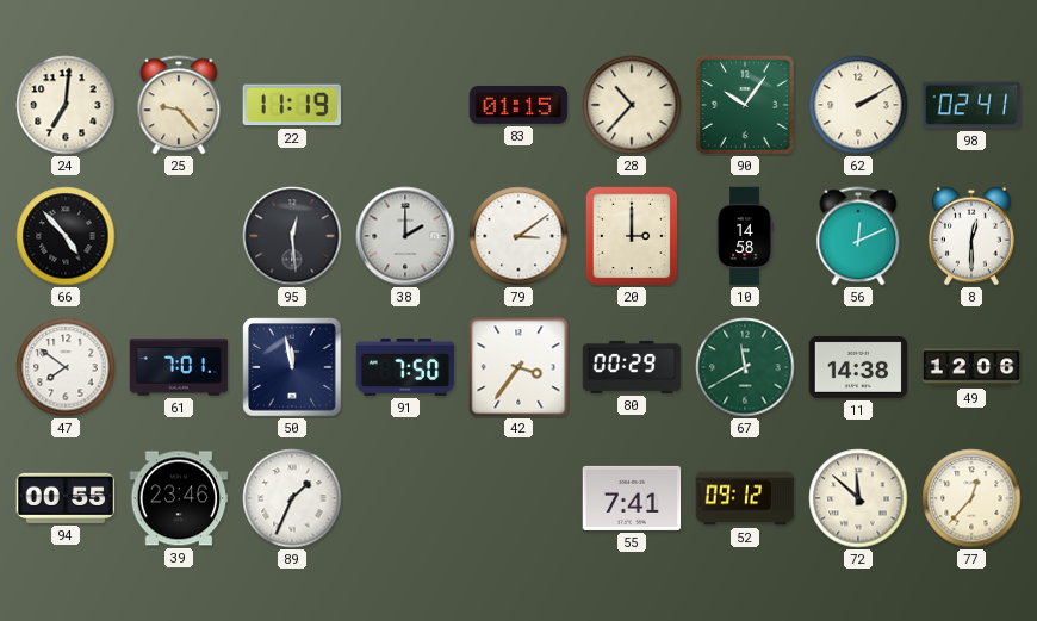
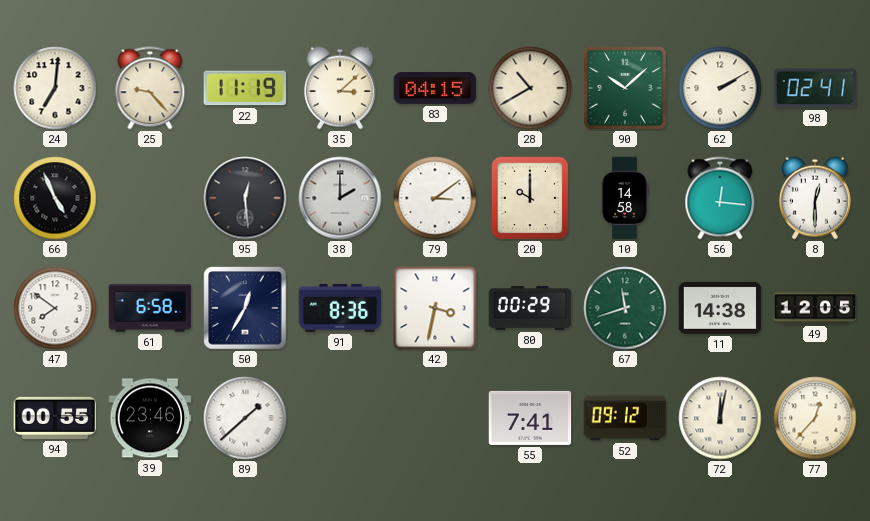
35: none -> 3:08 (340, 88)
83: 01:15 -> 04:15 (435, 88)
28: 10:37 -> 10:40 (530, 88)
90: 10:06 -> 10:08 (625, 88)
66: 4:53 -> 4:56 (55, 198)
20: 3:00 -> 10:00 (530, 198)
56: 12:11 -> 12:16 (720, 198)
61: 7:01 -> 6:58 (150, 308)
50: 11:58 -> 12:35 (245, 308)
91: 7:50 -> 8:36 (340, 308)
42: 3:36 -> 3:32 (435, 308)
67: 11:40 -> 11:42 (625, 308)
49: 12:06 -> 12:05 (815, 308)
89: 1:34 -> 1:38 (245, 418)
72: 11:52 -> 12:02 (720, 418)
